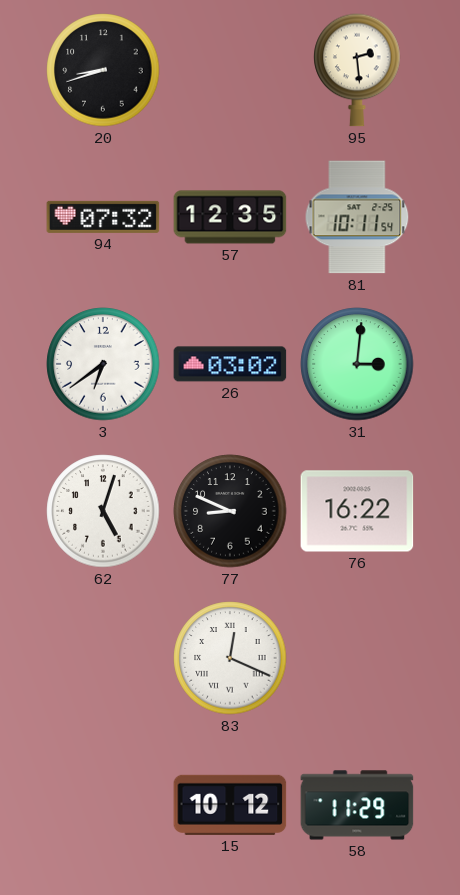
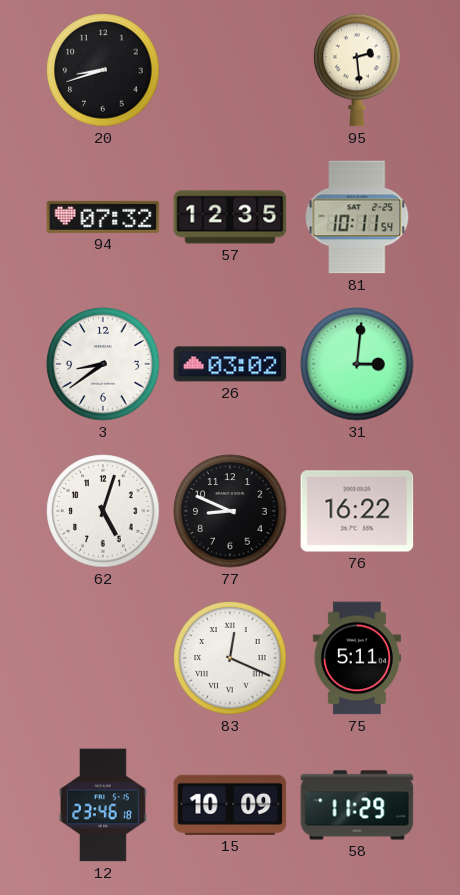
3: 6:39 -> 8:39 (103, 364)
75: none -> 5:11 (357, 658)
12: none -> 23:46 (103, 805)
15: 10:12 -> 10:09 (230, 805)
